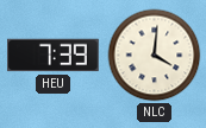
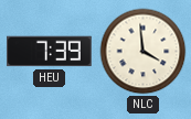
NLC: 4:01 -> 3:59 (144, 52)
